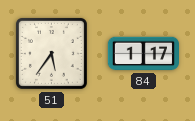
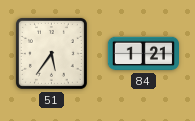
84: 1:17 -> 1:21 (143, 54)
